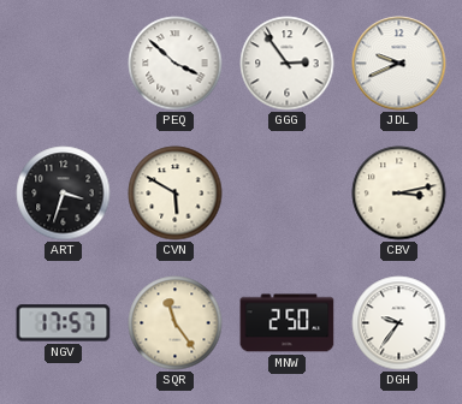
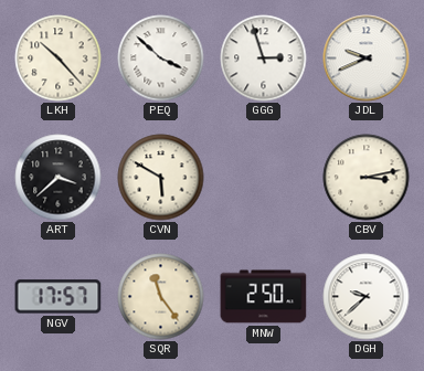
LKH: none -> 10:23 (59, 59)
GGG: 2:54 -> 2:57 (264, 59)
ART: 3:33 -> 3:38 (59, 178)
DGH: 9:36 -> 9:38 (367, 297)
